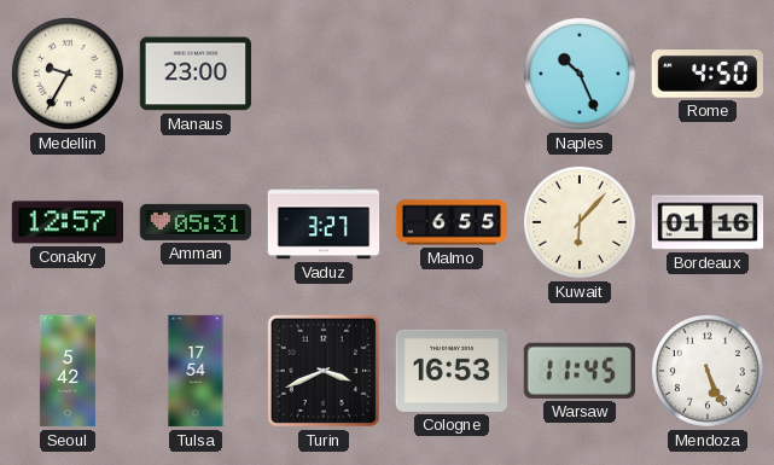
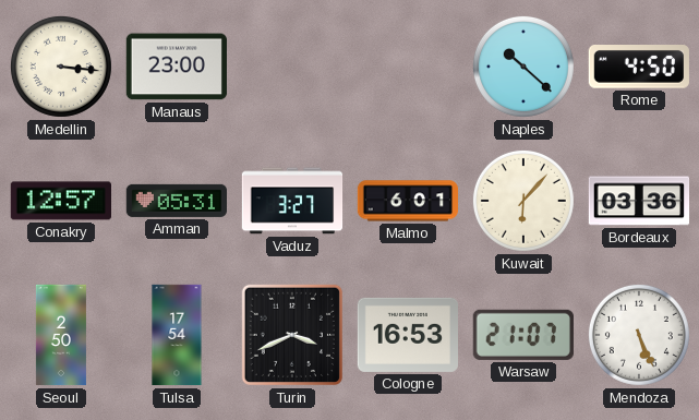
Medellin: 9:35 -> 3:16 (61, 67)
Naples: 10:26 -> 10:22 (523, 67)
Malmo: 6:55 -> 6:01 (408, 201)
Bordeaux: 01:16 -> 03:36 (639, 201)
Seoul: 5:42 -> 2:50 (61, 335)
Warsaw: 11:45 -> 21:07 (523, 335)
